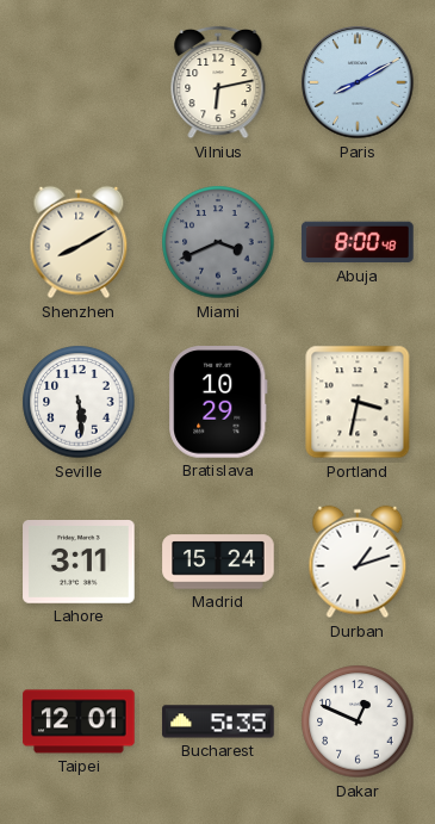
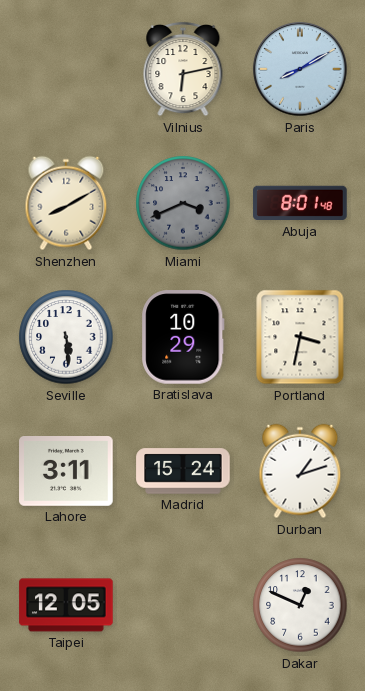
Abuja: 8:00 -> 8:01 (300, 203)
Taipei: 12:01 -> 12:05 (66, 605)
Bucharest: 5:35 -> none (218, 721)
